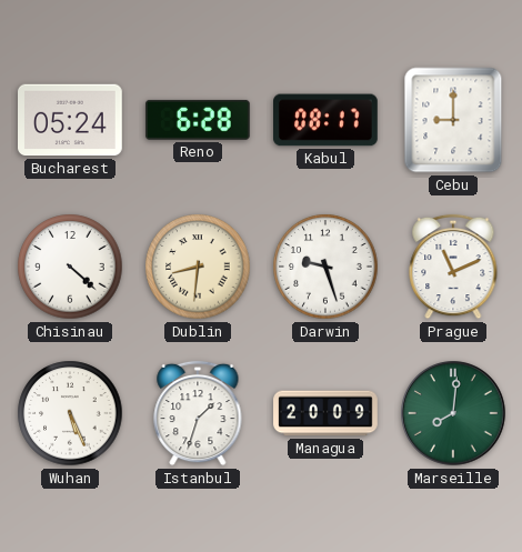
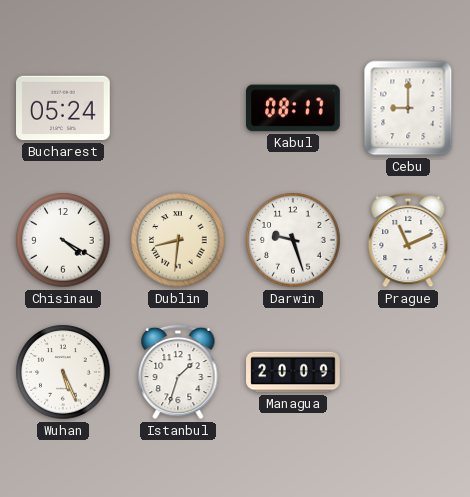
Reno: 6:28 -> none (198, 120)
Chisinau: 4:22 -> 4:20 (63, 240)
Marseille: 8:01 -> none (453, 413)
